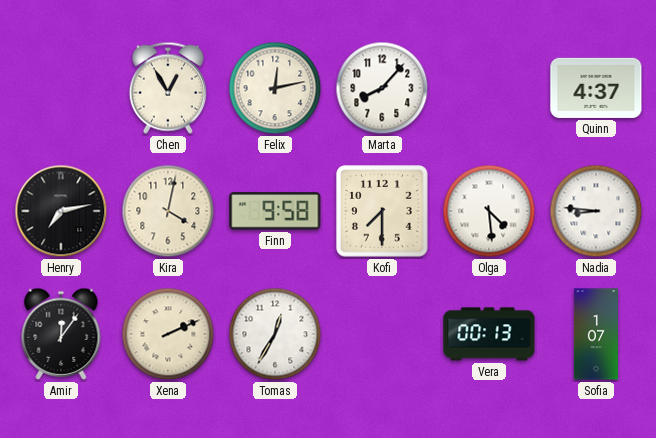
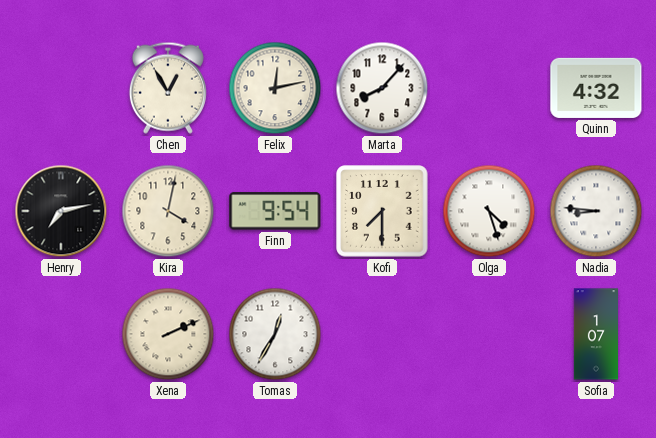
Quinn: 4:37 -> 4:32 (596, 88)
Finn: 9:58 -> 9:54 (275, 211)
Olga: 4:29 -> 4:27 (489, 211)
Amir: 12:06 -> none (61, 334)
Vera: 00:13 -> none (489, 334)
